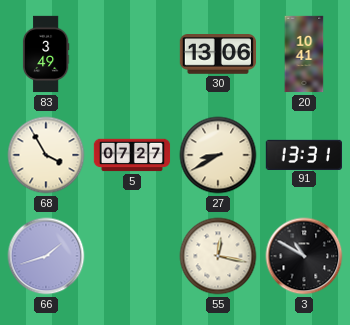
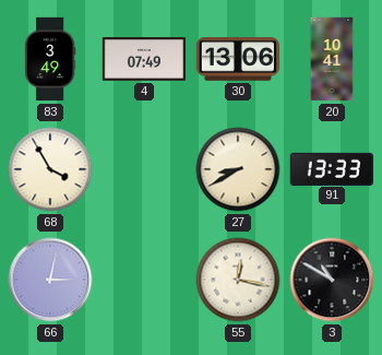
4: none -> 07:49 (143, 60)
5: 07:27 -> none (132, 155)
91: 13:31 -> 13:33 (331, 168)
66: 1:42 -> 3:02 (50, 280)
